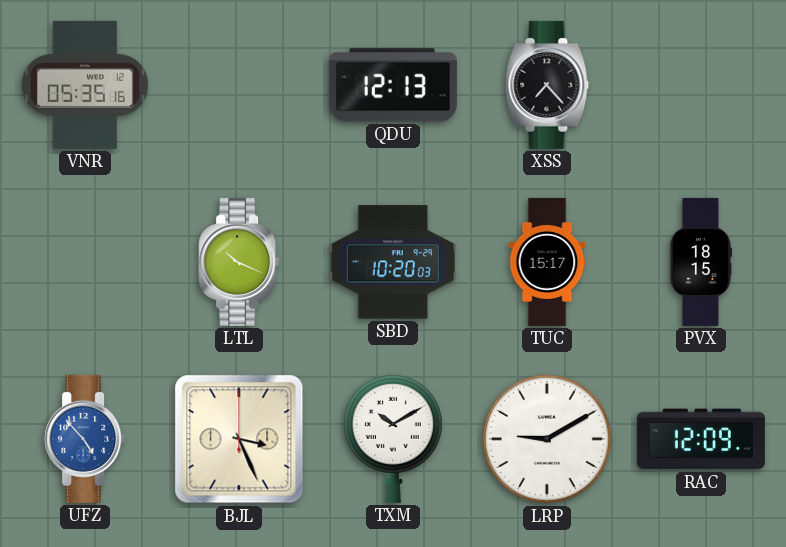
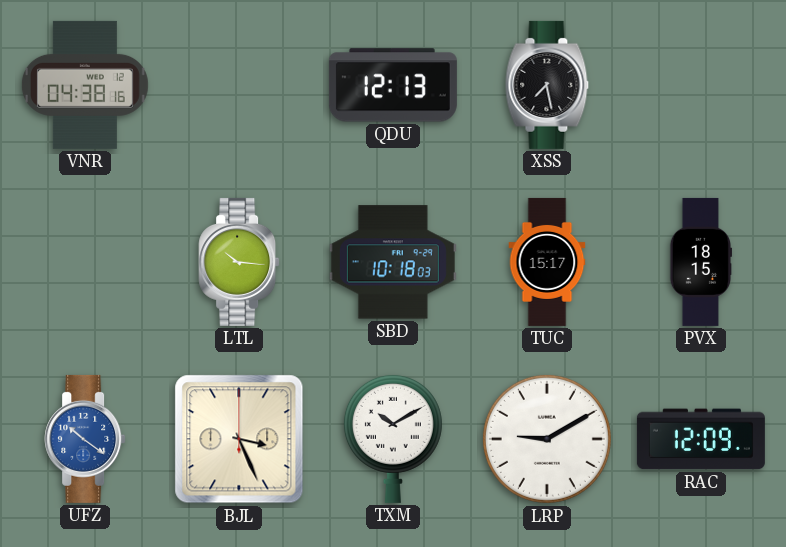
VNR: 05:35 -> 04:38 (85, 85)
XSS: 7:23 -> 7:28 (547, 85)
LTL: 10:19 -> 10:16 (239, 262)
SBD: 10:20 -> 10:18 (393, 262)
UFZ: 4:53 -> 10:21 (85, 439)
